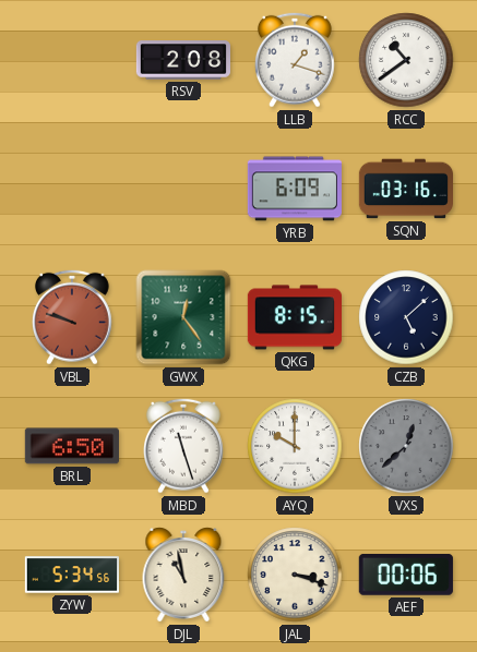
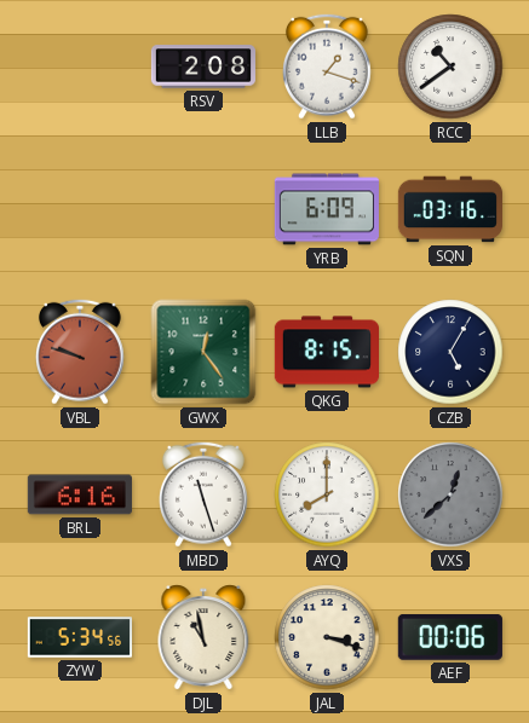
CZB: 5:08 -> 5:05 (450, 352)
BRL: 6:50 -> 6:16 (80, 494)
AYQ: 10:00 -> 8:00 (327, 494)
